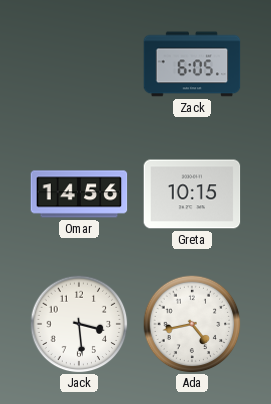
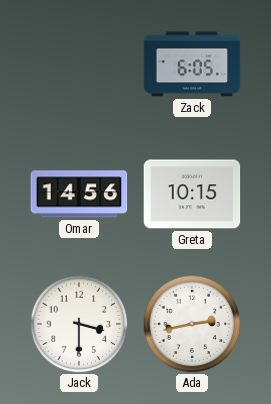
Jack: 3:29 -> 3:30 (79, 324)
Ada: 4:43 -> 2:43 (192, 324)
